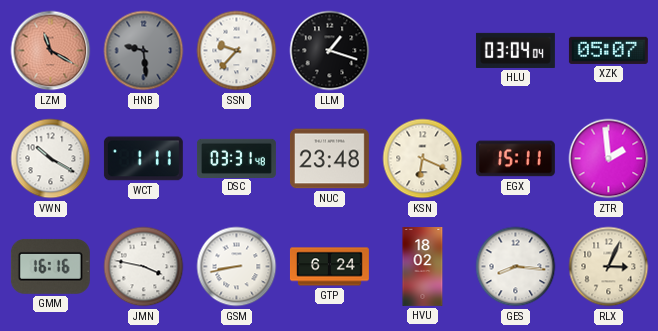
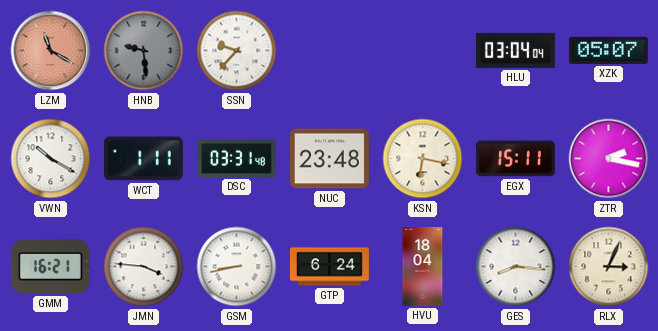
LLM: 1:18 -> none (330, 51)
KSN: 6:19 -> 6:17 (423, 159)
ZTR: 1:59 -> 2:17 (609, 159)
GMM: 16:16 -> 16:21 (50, 266)
JMN: 3:47 -> 3:46 (144, 267)
HVU: 18:02 -> 18:04 (423, 267)
